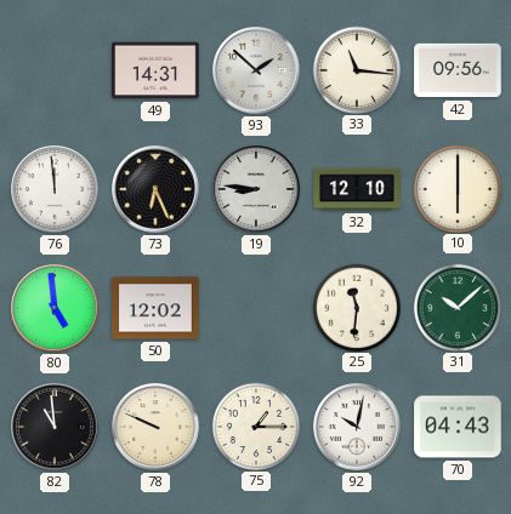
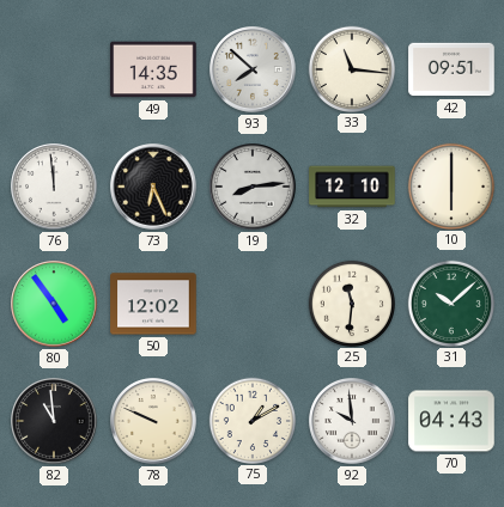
49: 14:31 -> 14:35 (153, 69)
93: 1:52 -> 7:52 (253, 69)
42: 09:56 -> 09:51 (451, 69)
19: 8:46 -> 8:14 (253, 187)
80: 4:59 -> 4:54 (54, 304)
75: 1:15 -> 1:10 (251, 420)
92: 10:02 -> 9:59 (352, 421)
